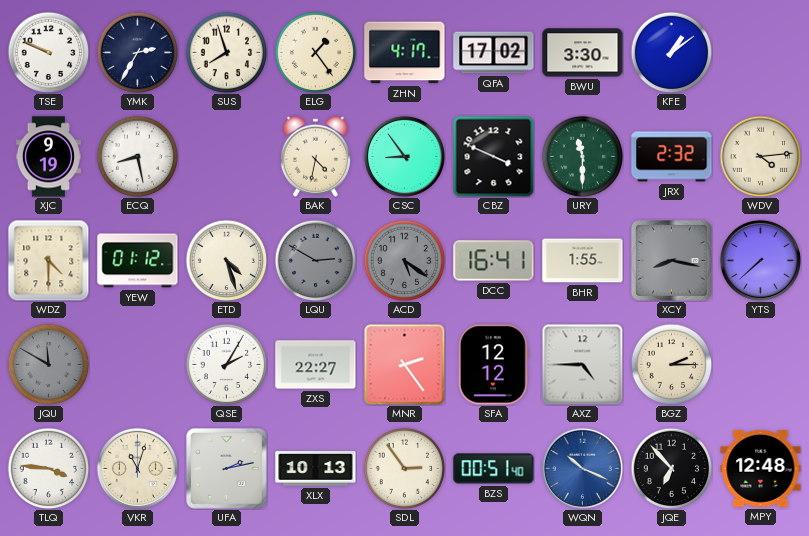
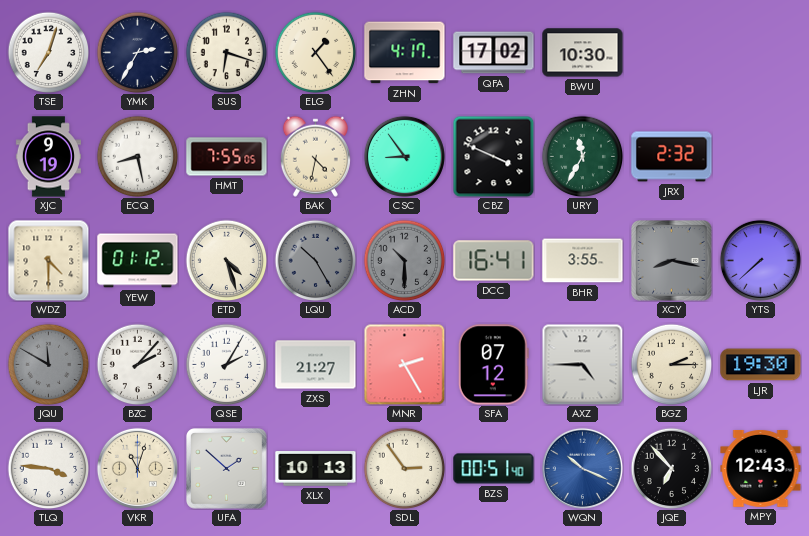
TSE: 9:49 -> 7:03 (48, 52)
SUS: 7:57 -> 6:18 (226, 52)
BWU: 3:30 -> 10:30 (583, 53)
KFE: 1:09 -> none (671, 52)
HMT: none -> 7:55 (227, 157)
URY: 11:30 -> 11:35 (582, 156)
WDV: 4:14 -> none (760, 156)
LQU: 2:50 -> 10:25 (315, 260)
ACD: 5:21 -> 10:30 (404, 260)
BHR: 1:55 -> 3:55 (583, 261)
BZC: none -> 2:07 (137, 364)
ZXS: 22:27 -> 21:27 (316, 365)
MNR: 2:24 -> 2:25 (404, 364)
SFA: 12:12 -> 07:12 (493, 365)
LJR: none -> 19:30 (761, 365)
UFA: 2:13 -> 1:52 (227, 469)
MPY: 12:48 -> 12:43 (761, 468)
